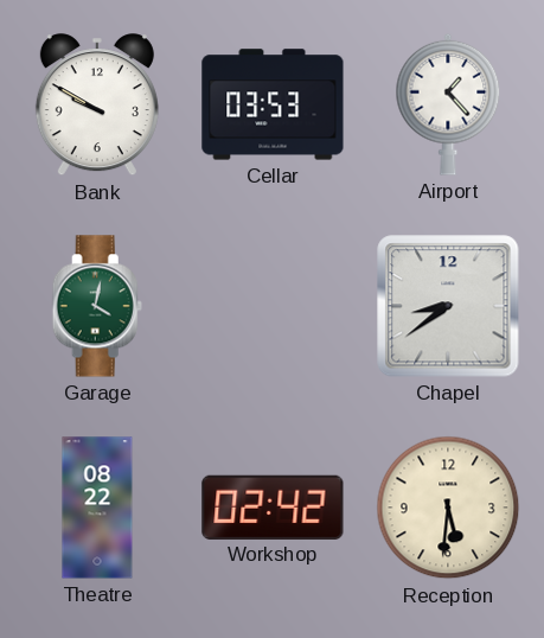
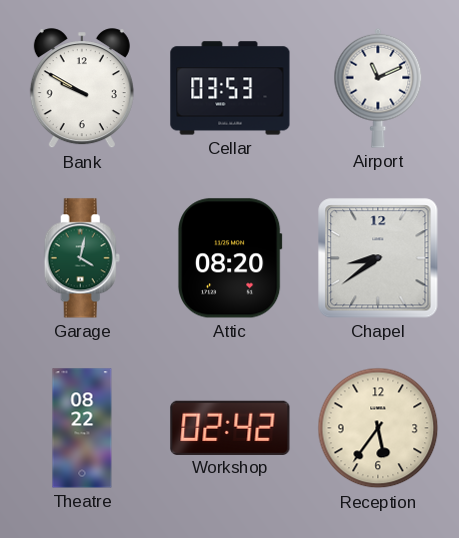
Airport: 1:23 -> 11:11 (378, 88)
Attic: none -> 08:20 (230, 258)
Reception: 5:31 -> 5:36 (378, 428)
